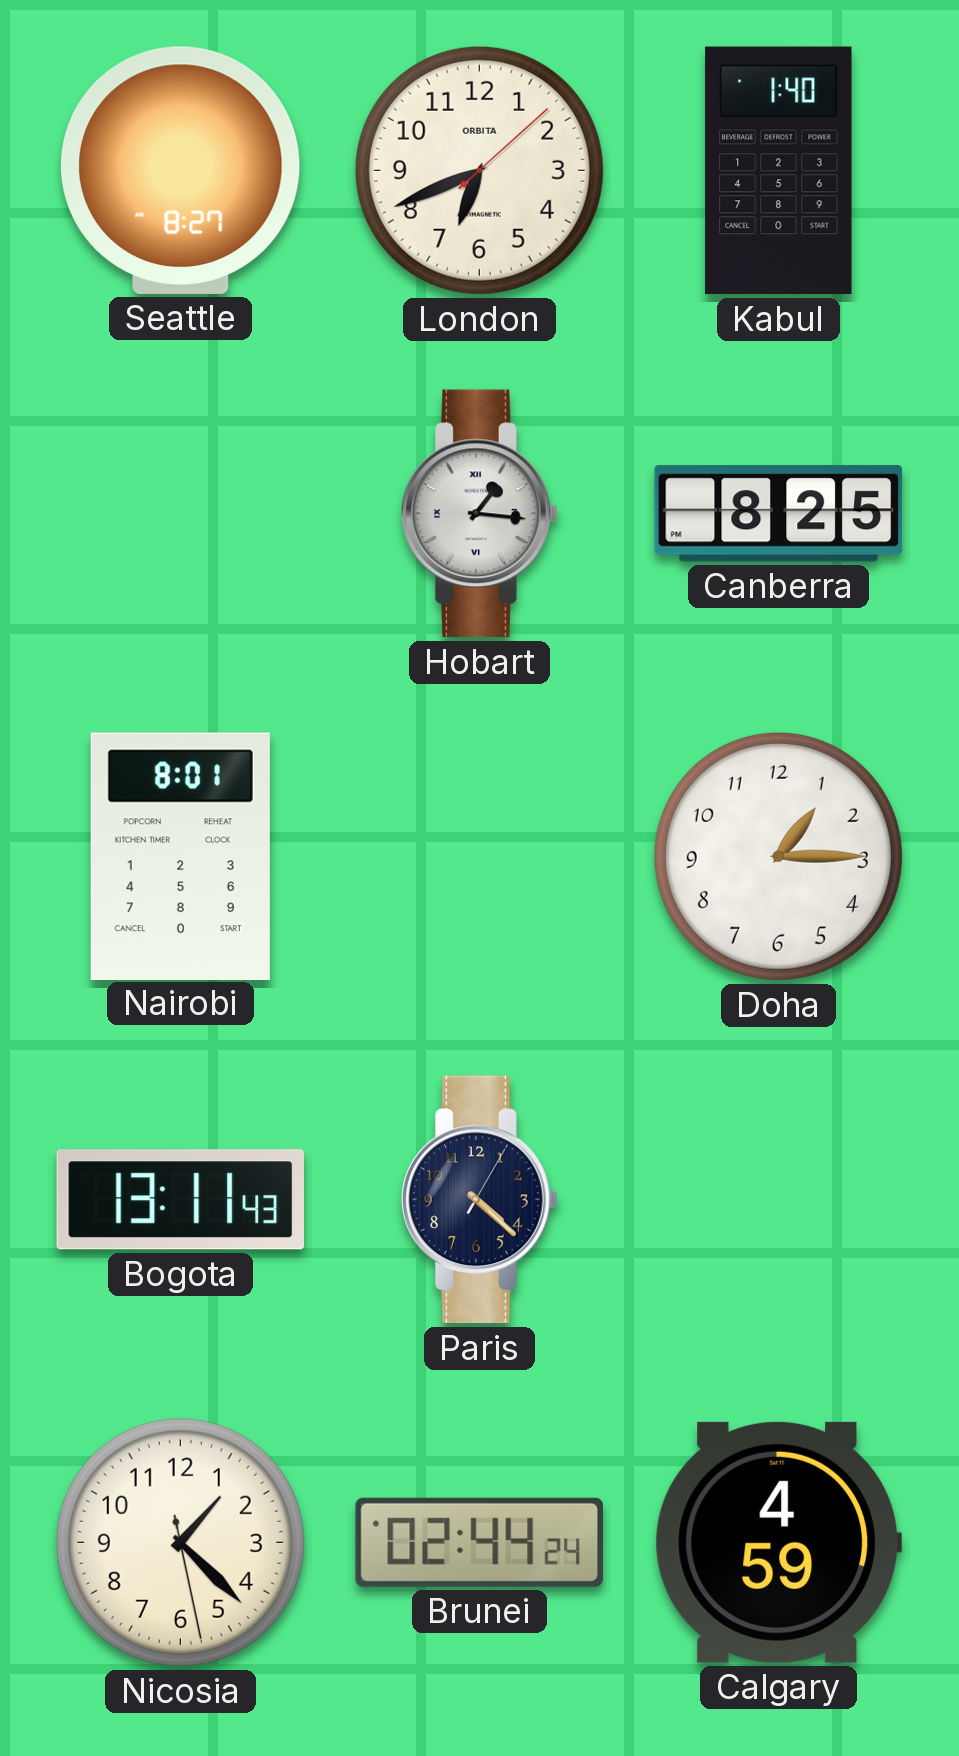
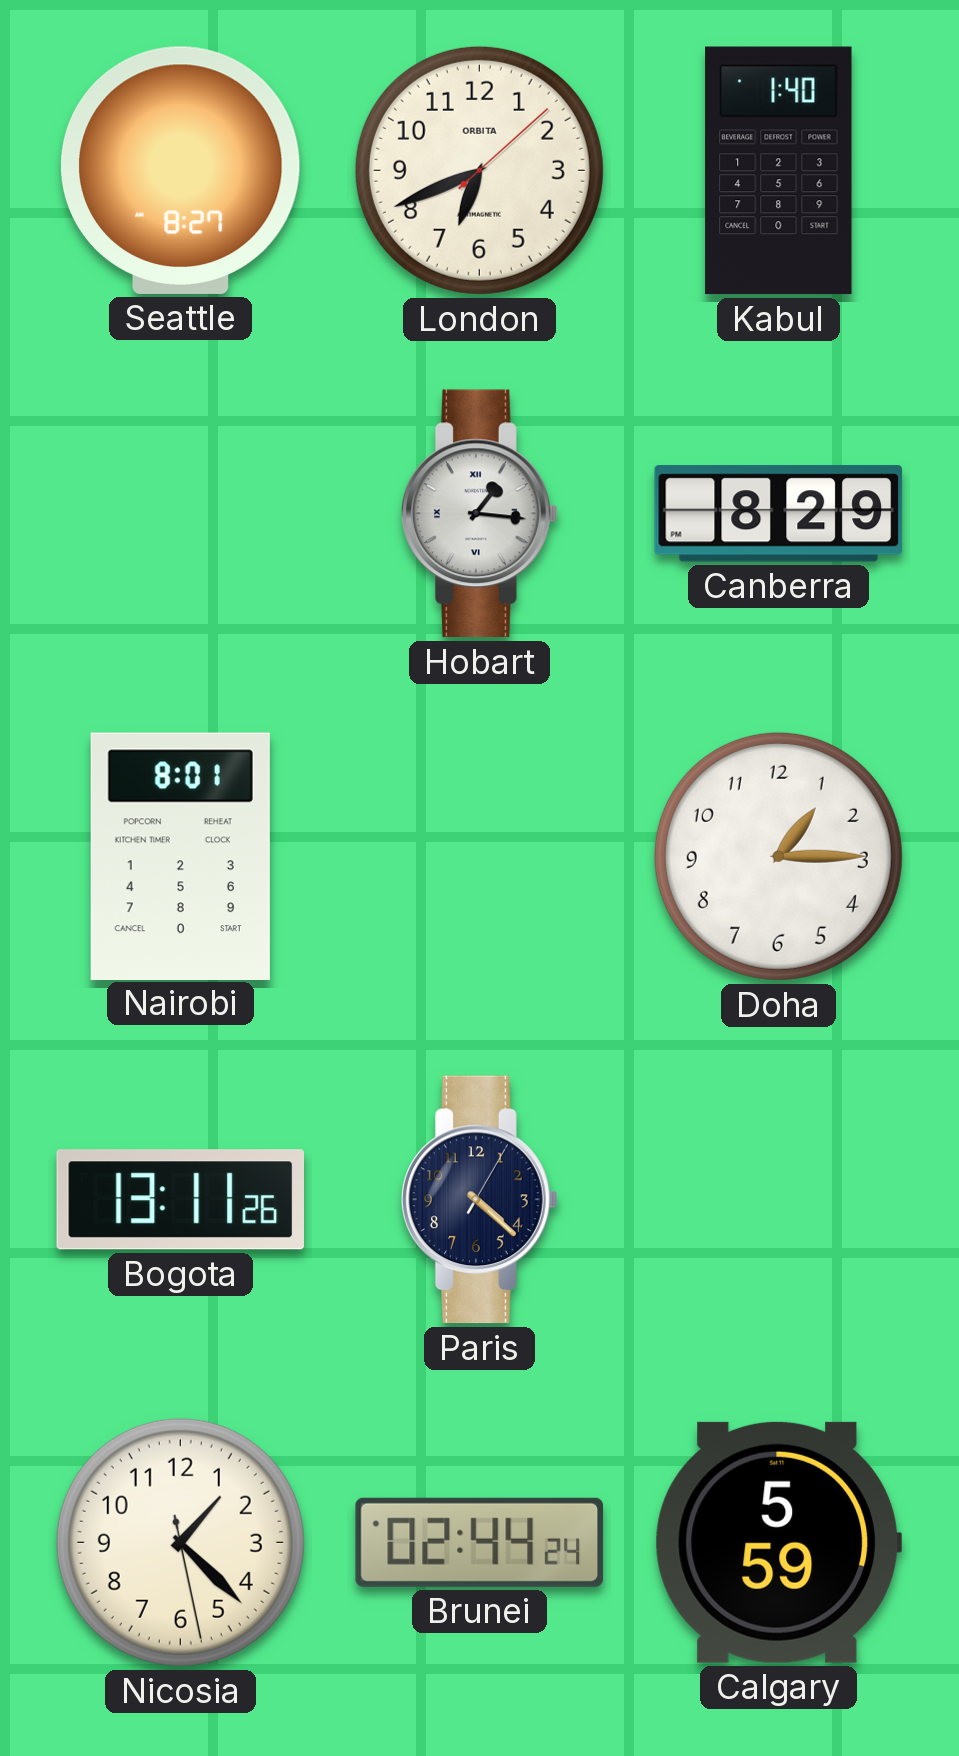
Canberra: 8:25 -> 8:29 (779, 514)
Bogota: 13:11:43 -> 13:11:26 (180, 1200)
Calgary: 4:59 -> 5:59 (778, 1542)
